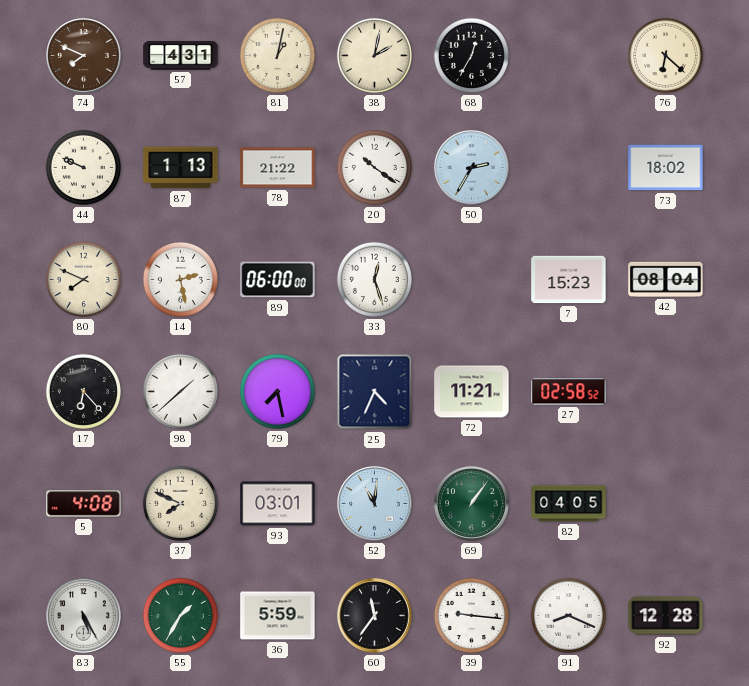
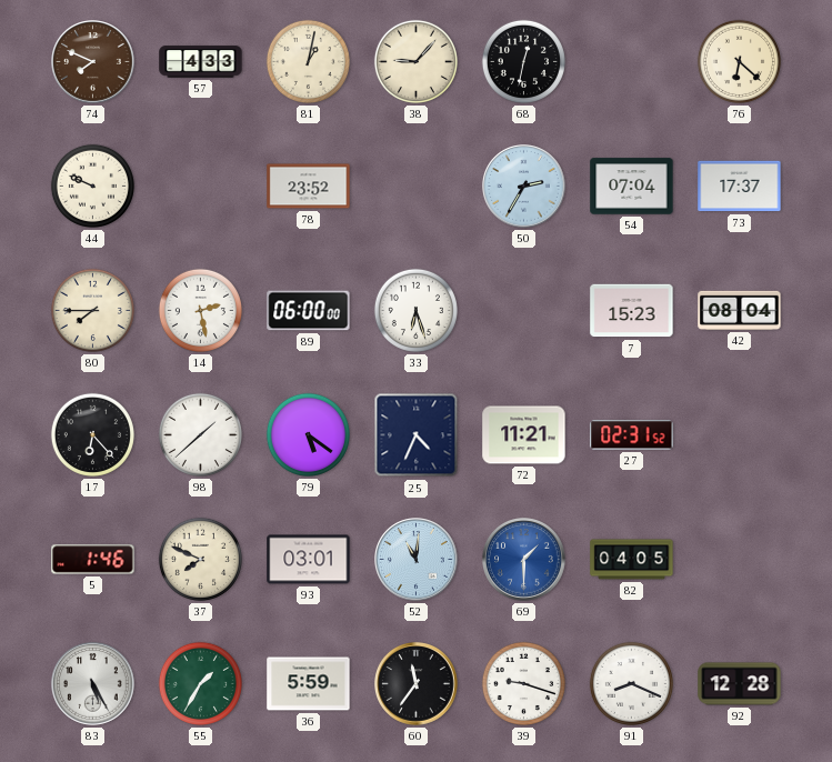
57: 4:31 -> 4:33 (201, 62)
38: 2:02 -> 9:07 (415, 61)
68: 12:35 -> 12:32 (523, 61)
87: 1:13 -> none (181, 168)
78: 21:22 -> 23:52 (309, 187)
20: 10:21 -> none (374, 167)
54: none -> 07:04 (632, 187)
73: 18:02 -> 17:37 (740, 187)
80: 7:49 -> 7:45 (92, 310)
33: 12:27 -> 6:27 (415, 310)
79: 7:28 -> 5:21 (308, 434)
27: 02:58 -> 02:31 (632, 435)
5: 4:08 -> 1:46 (93, 560)
69: 1:06 -> 1:30 (524, 560)
69 dial: green -> blue (524, 560)
39: 9:16 -> 9:18 (523, 683)
